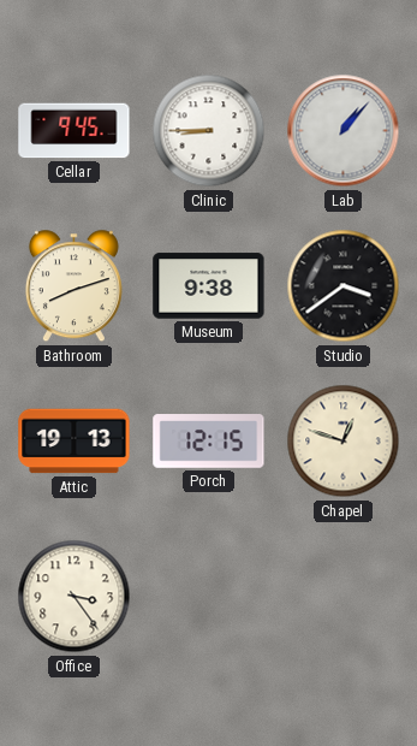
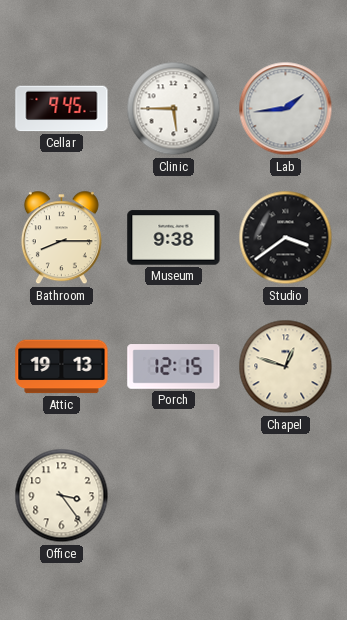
Clinic: 8:45 -> 5:45 (174, 109)
Lab: 1:07 -> 1:44 (286, 109)
Bathroom: 8:12 -> 8:15 (61, 238)
